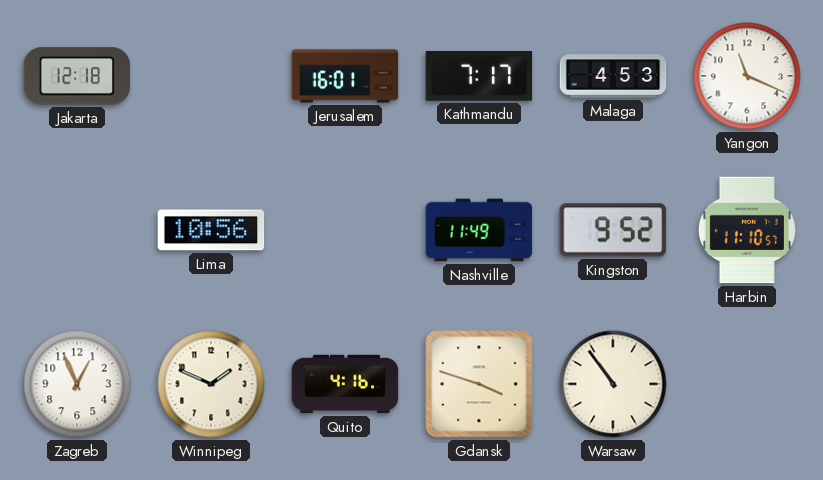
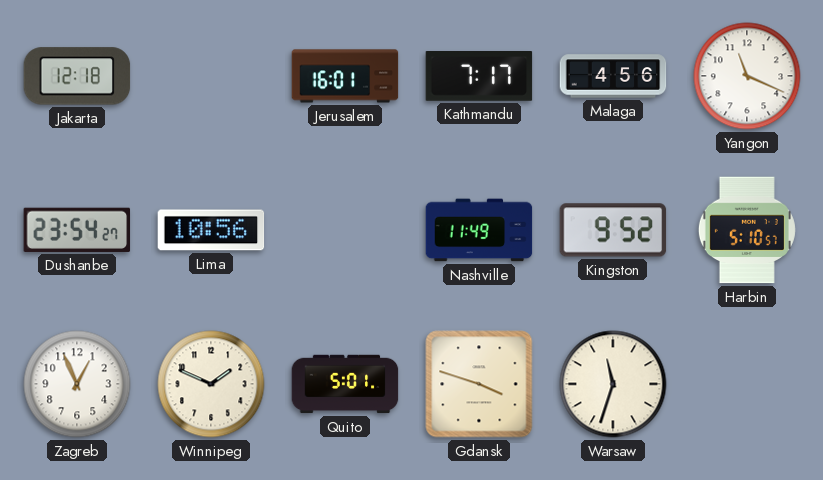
Malaga: 4:53 -> 4:56 (613, 76)
Dushanbe: none -> 23:54 (77, 230)
Harbin: 11:10 -> 5:10 (747, 230)
Quito: 4:16 -> 5:01 (345, 384)
Warsaw: 10:54 -> 11:33 (613, 384)
